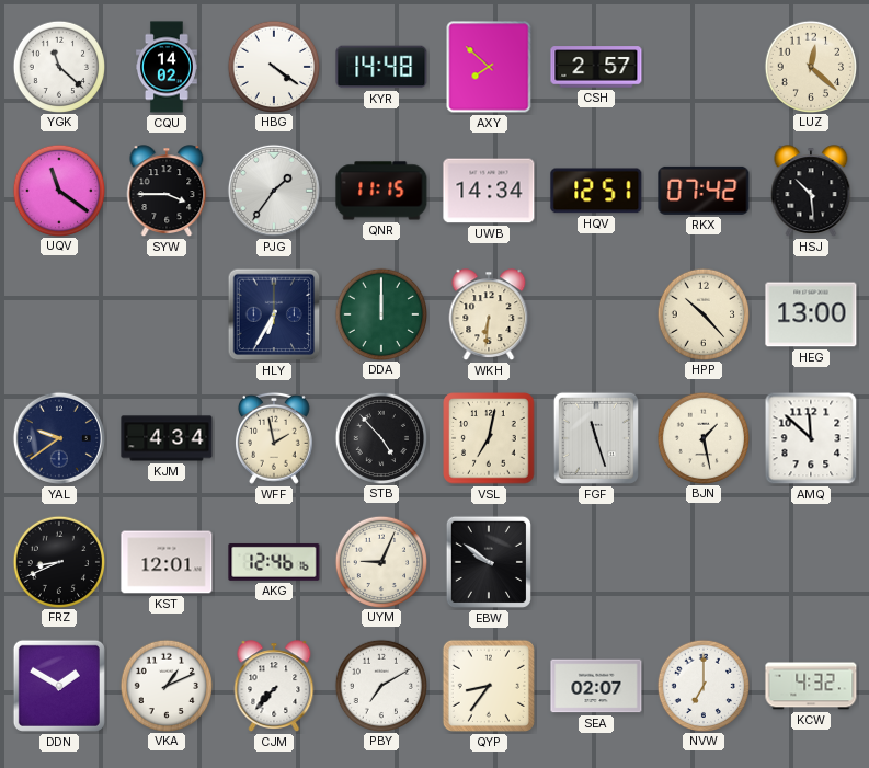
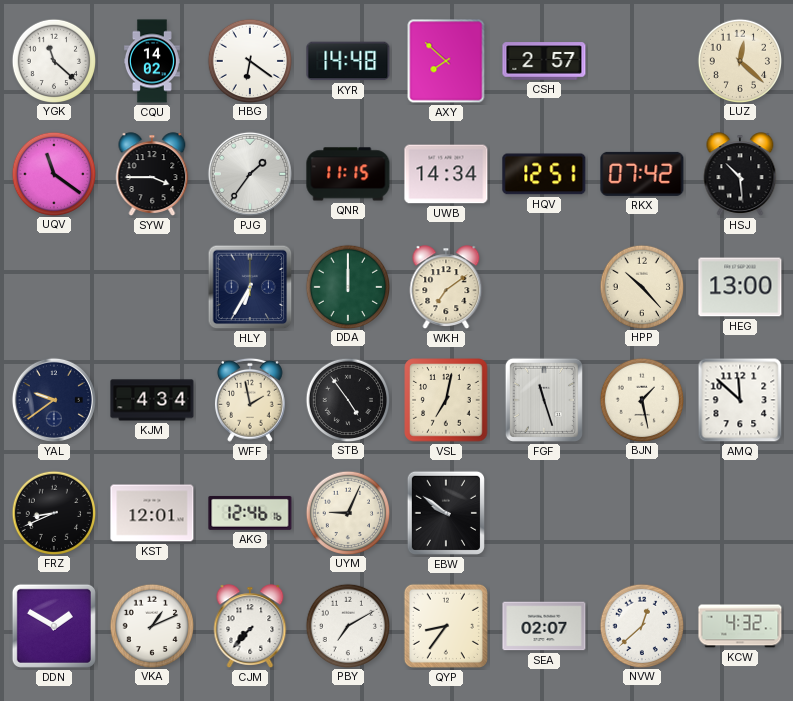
HBG: 4:21 -> 6:21 (249, 60)
WKH: 6:31 -> 7:09 (446, 287)
STB: 4:53 -> 4:54 (347, 399)
NVW: 7:00 -> 12:38 (641, 625)
